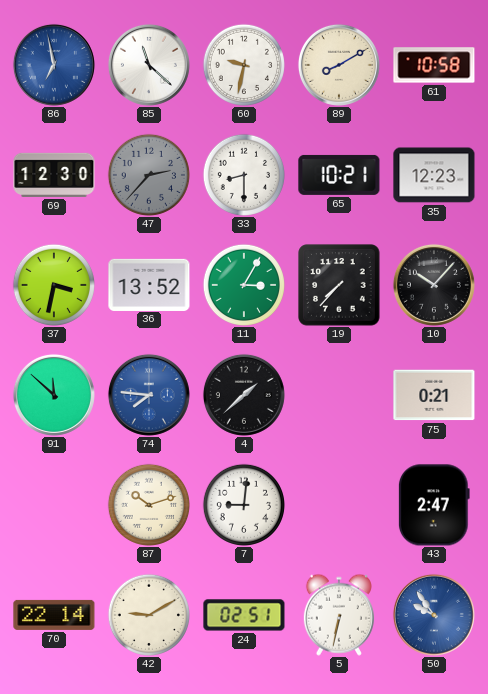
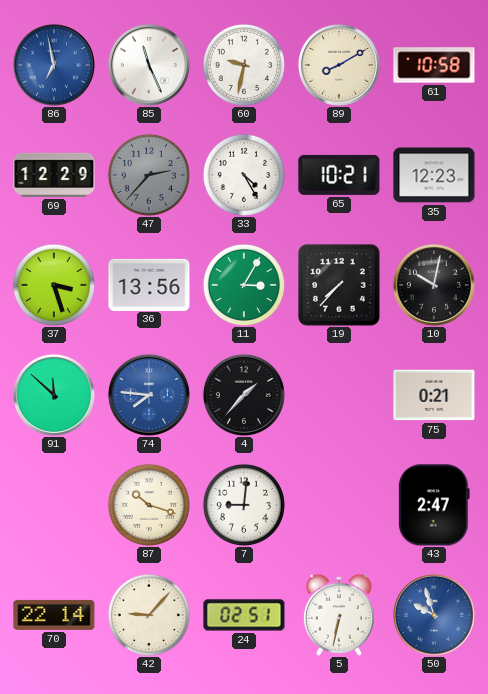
85: 11:22 -> 11:26 (149, 65)
69: 12:30 -> 12:29 (54, 175)
33: 8:30 -> 4:25 (243, 174)
37: 3:32 -> 3:27 (53, 284)
36: 13:52 -> 13:56 (149, 284)
10: 10:07 -> 10:02 (434, 285)
4: 1:38 -> 1:37 (244, 395)
87: 10:12 -> 10:18 (148, 504)
42: 9:10 -> 9:07 (148, 614)
50: 9:54 -> 9:57 (434, 615)
